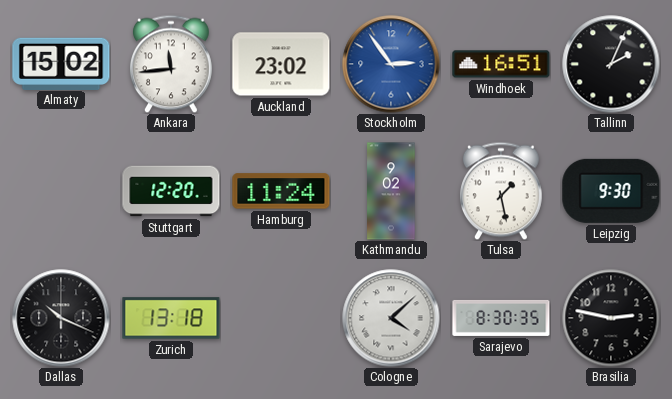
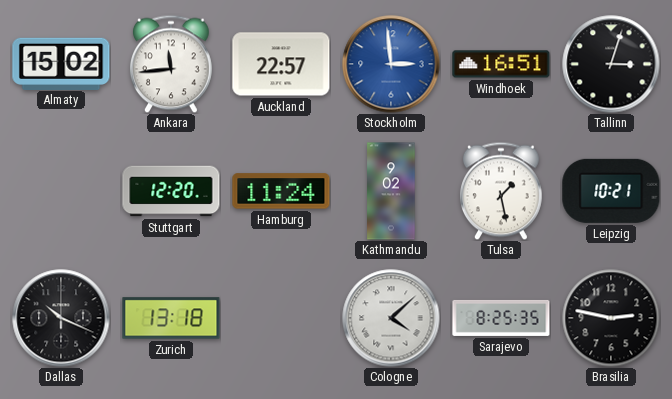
Auckland: 23:02 -> 22:57 (281, 64)
Stockholm: 2:54 -> 2:59 (391, 64)
Tallinn: 2:04 -> 3:03 (611, 64)
Leipzig: 9:30 -> 10:21 (611, 191)
Sarajevo: 8:30 -> 8:25 (501, 318)
